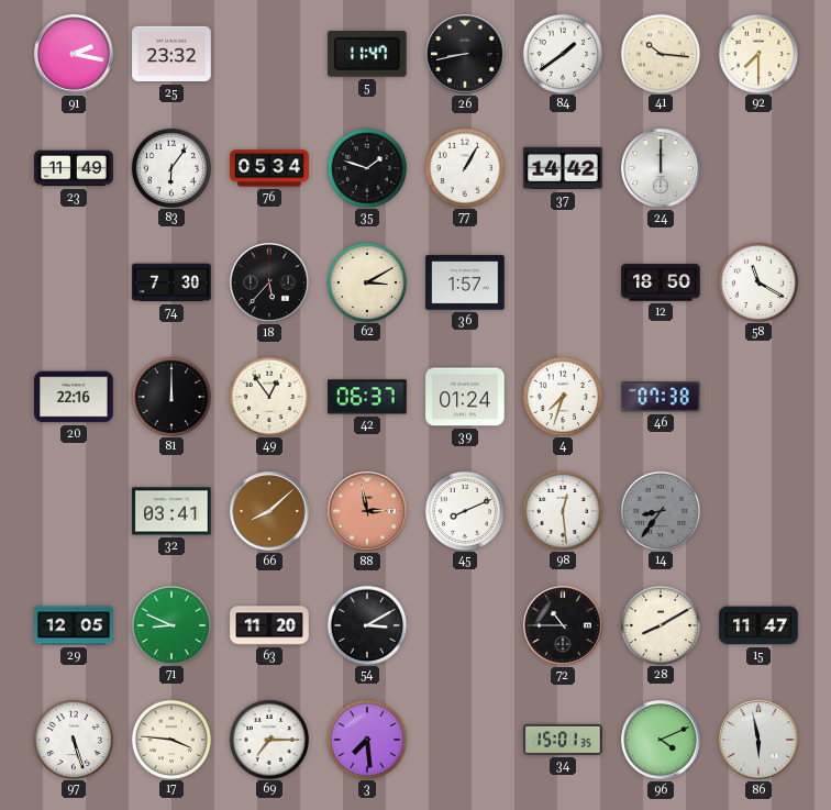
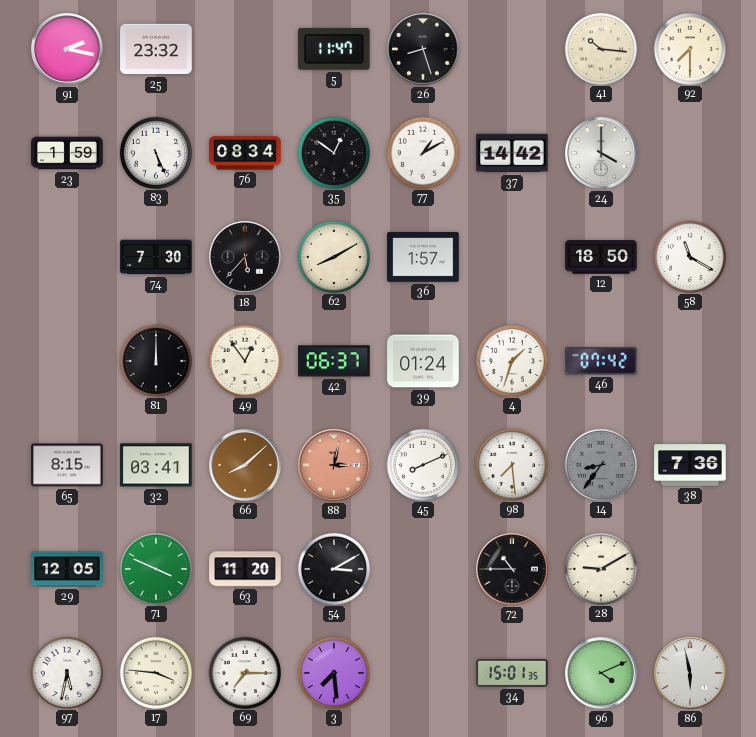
26: 8:43 -> 8:27 (423, 49)
84: 1:39 -> none (562, 53)
23: 11:49 -> 1:59 (67, 153)
83: 6:06 -> 5:26 (155, 152)
76: 05:34 -> 08:34 (245, 153)
35: 1:48 -> 12:51 (333, 152)
77: 1:05 -> 1:10 (422, 152)
24: 12:00 -> 4:00 (601, 153)
62: 3:10 -> 8:10 (333, 256)
20: 22:16 -> none (74, 397)
4: 7:33 -> 1:33 (511, 360)
46: 07:38 -> 07:42 (601, 361)
65: none -> 8:15 (67, 465)
88: 2:58 -> 3:02 (334, 465)
98: 12:29 -> 7:29 (511, 464)
38: none -> 7:36 (690, 465)
71: 8:49 -> 3:49 (155, 568)
28: 8:10 -> 9:10 (600, 568)
15: 11:47 -> none (758, 625)
97: 5:27 -> 5:32 (66, 672)
